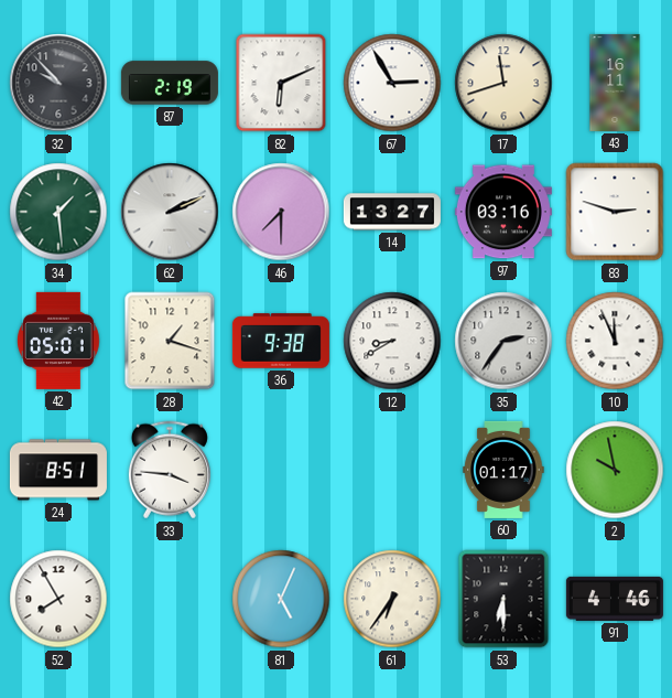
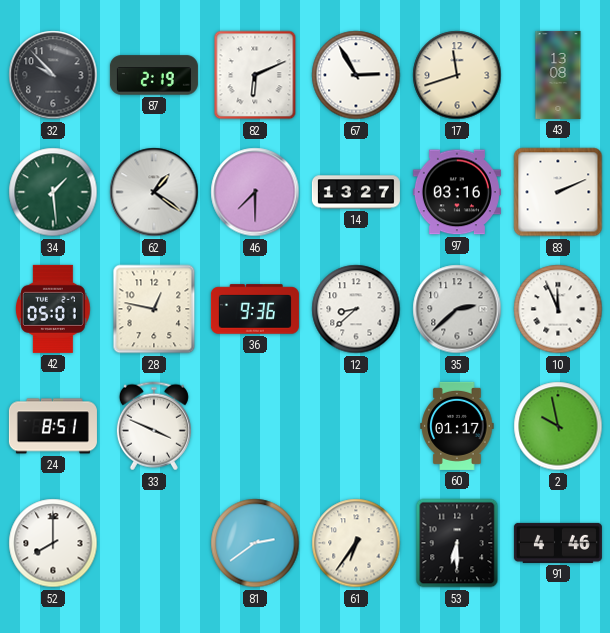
43: 16:11 -> 13:08 (558, 75)
62: 2:11 -> 1:21 (154, 192)
83: 2:48 -> 2:11 (558, 192)
28: 1:18 -> 12:47 (154, 309)
36: 9:38 -> 9:36 (255, 309)
12: 8:40 -> 8:38 (356, 309)
35: 2:36 -> 2:38 (457, 309)
33: 3:46 -> 3:49 (154, 426)
52: 7:55 -> 8:00 (53, 543)
81: 5:04 -> 2:39 (255, 543)
